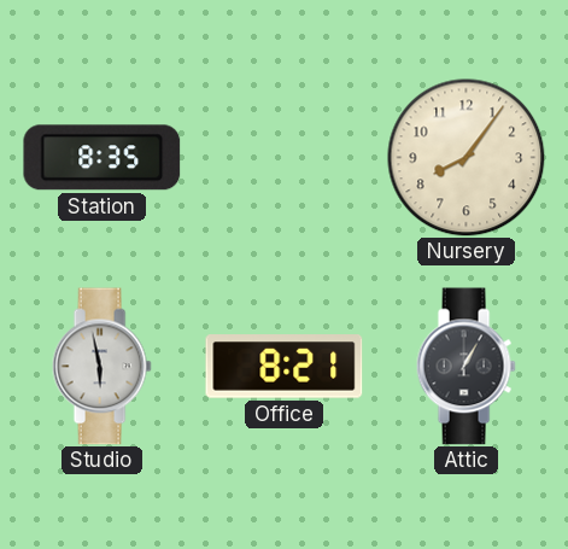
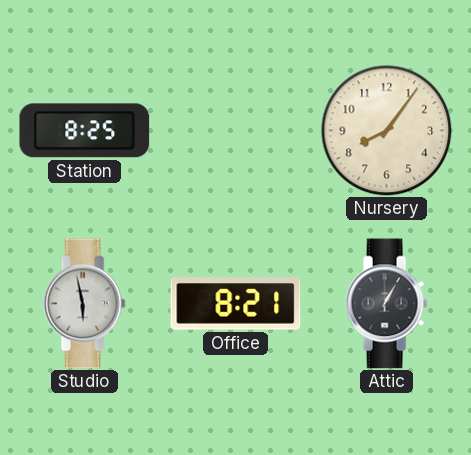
Station: 8:35 -> 8:25 (85, 131)
